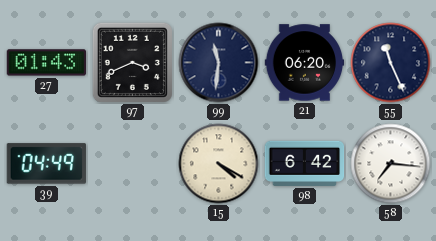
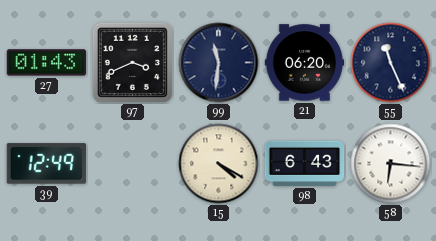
39: 04:49 -> 12:49 (46, 164)
98: 6:42 -> 6:43 (305, 163)
58: 7:16 -> 6:16 (391, 164)
